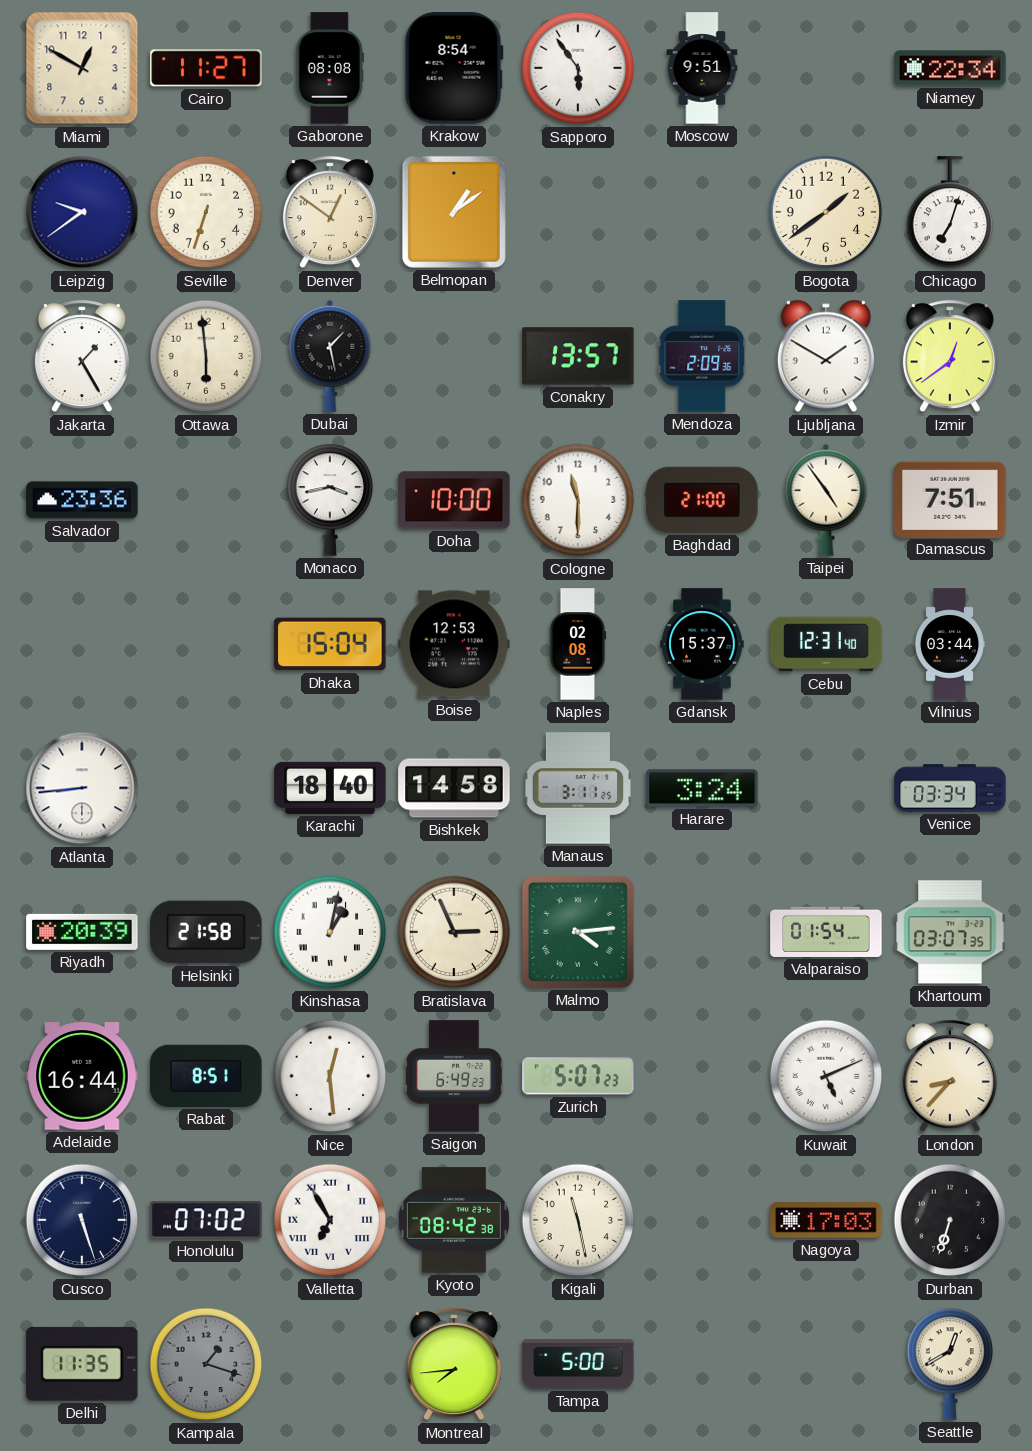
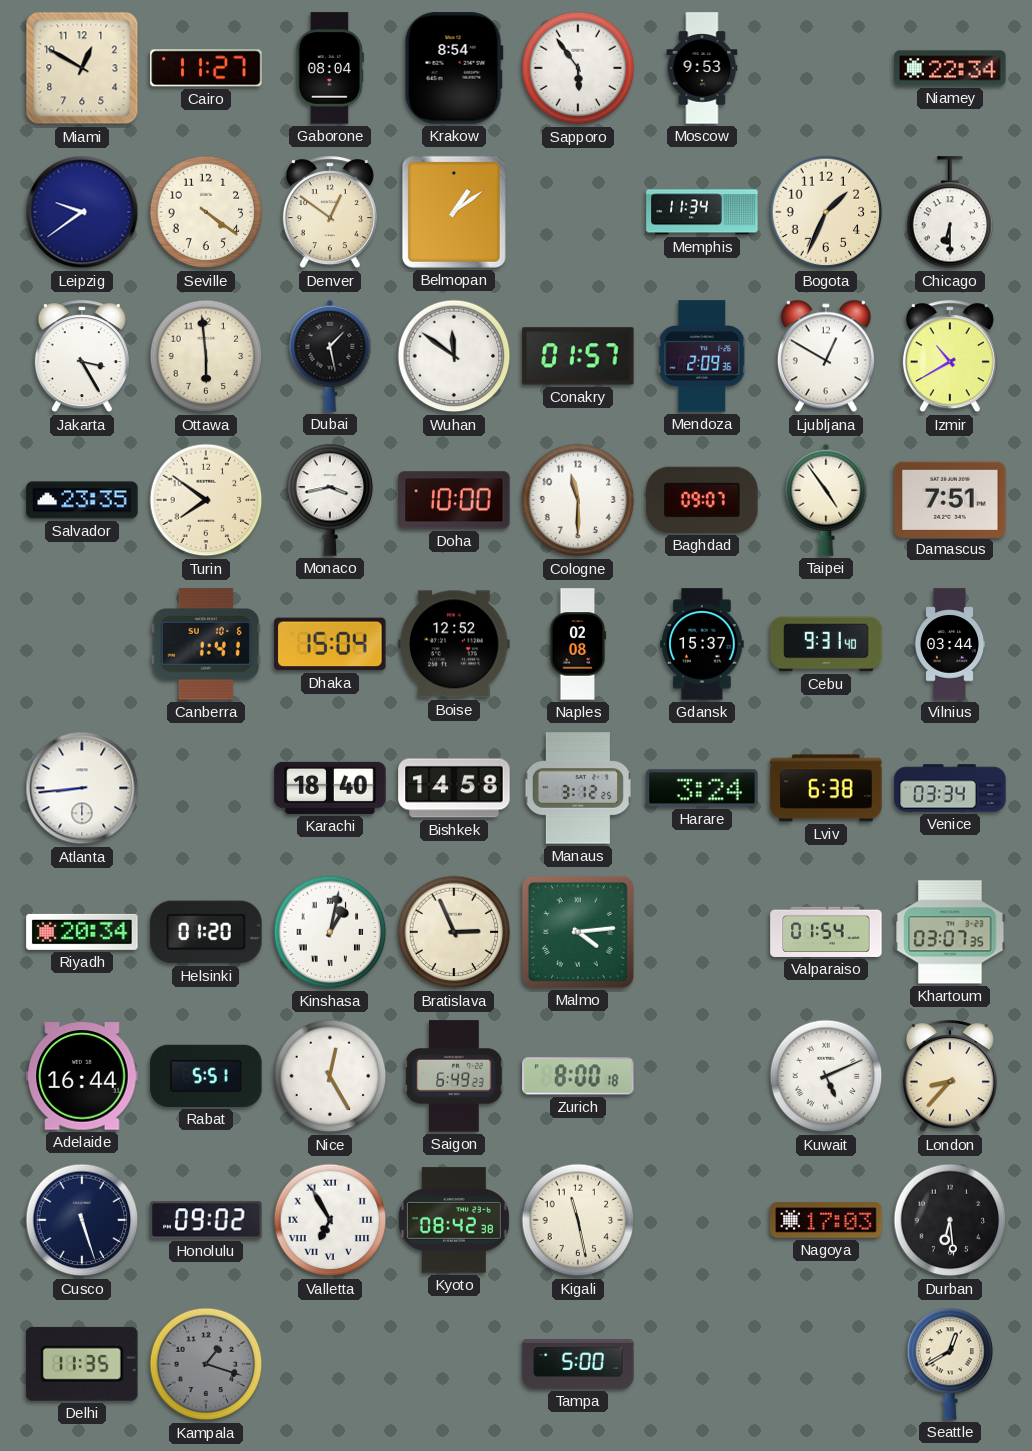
Gaborone: 08:08 -> 08:04 (330, 68)
Moscow: 9:51 -> 9:53 (702, 68)
Seville: 6:33 -> 4:21 (206, 212)
Memphis: none -> 11:34 (702, 212)
Bogota: 1:39 -> 1:34 (826, 212)
Chicago: 7:03 -> 6:30 (950, 213)
Jakarta: 1:25 -> 3:25 (82, 357)
Wuhan: none -> 11:51 (454, 356)
Conakry: 13:57 -> 01:57 (578, 356)
Ljubljana: 1:50 -> 12:50 (826, 356)
Izmir: 12:39 -> 10:40 (950, 357)
Salvador: 23:36 -> 23:35 (82, 500)
Turin: none -> 7:51 (206, 500)
Baghdad: 21:00 -> 09:07 (702, 500)
Canberra: none -> 1:41 (205, 644)
Boise: 12:53 -> 12:52 (454, 644)
Cebu: 12:31 -> 9:31 (826, 644)
Manaus: 3:11 -> 3:12 (578, 788)
Lviv: none -> 6:38 (826, 788)
Riyadh: 20:39 -> 20:34 (82, 932)
Helsinki: 21:58 -> 01:20 (206, 932)
Rabat: 8:51 -> 5:51 (206, 1076)
Nice: 12:29 -> 12:25 (330, 1076)
Zurich: 5:07 -> 8:00 (578, 1076)
Honolulu: 07:02 -> 09:02 (206, 1220)
Durban: 6:33 -> 6:29 (950, 1220)
Montreal: 7:44 -> none (454, 1365)
